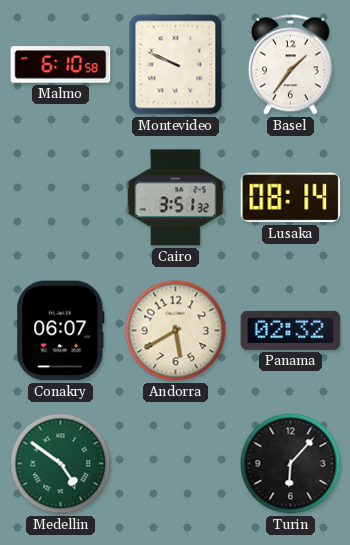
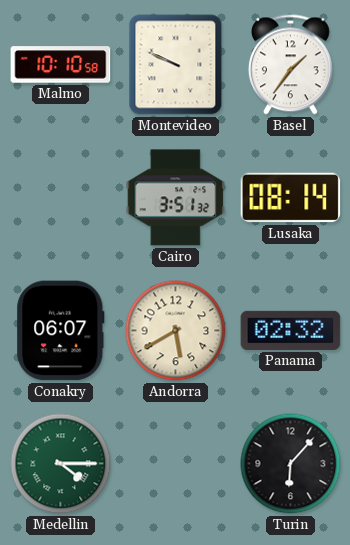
Malmo: 6:10 -> 10:10 (61, 65)
Medellin: 4:51 -> 4:15 (61, 464)
